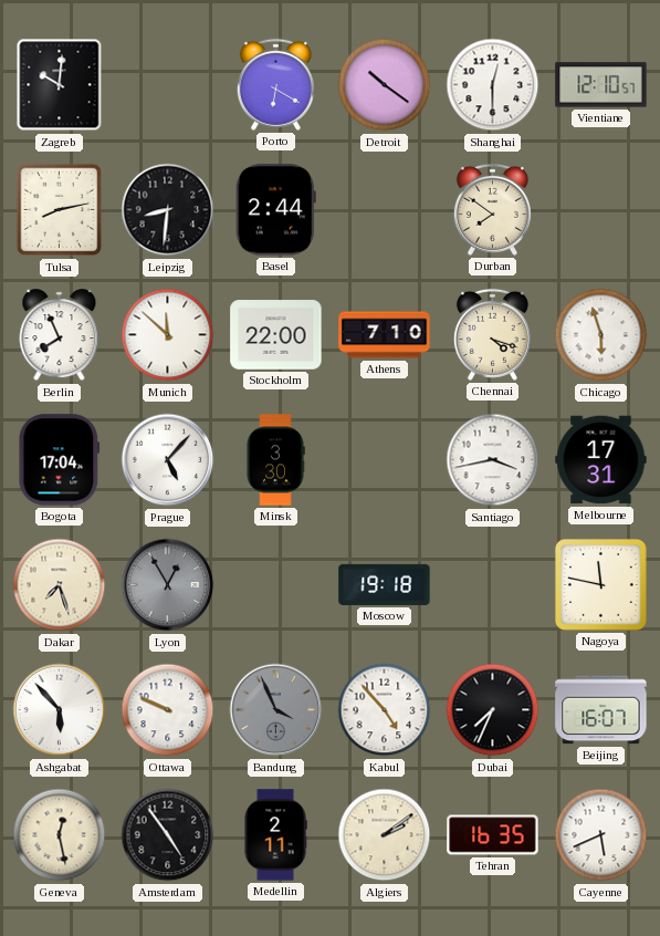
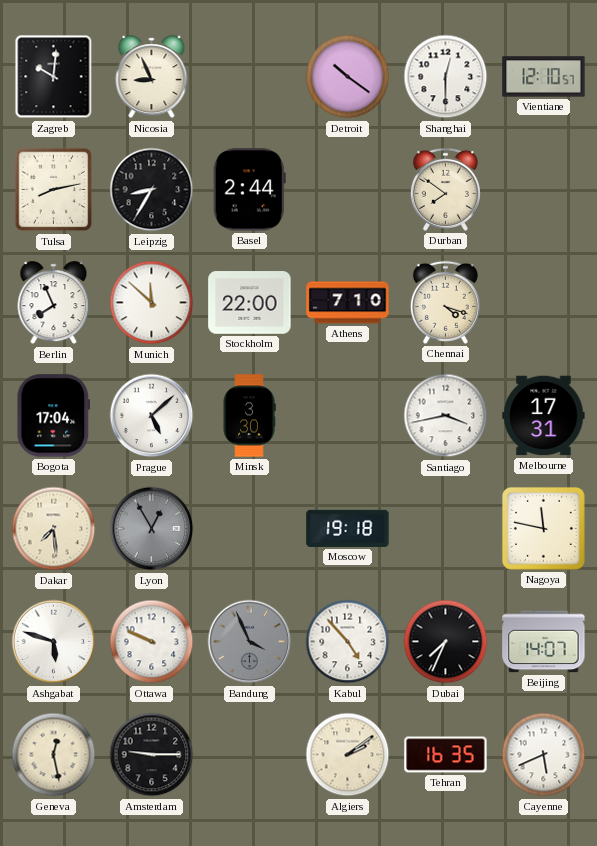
Nicosia: none -> 8:56 (152, 77)
Porto: 6:20 -> none (275, 84)
Leipzig: 8:31 -> 8:35 (152, 190)
Chicago: 5:57 -> none (601, 335)
Prague: 5:07 -> 5:08 (152, 416)
Dakar: 7:27 -> 7:29 (54, 529)
Ashgabat: 5:53 -> 5:48 (54, 642)
Beijing: 16:07 -> 14:07 (544, 642)
Amsterdam: 4:54 -> 9:15 (152, 755)
Medellin: 2:11 -> none (275, 835)
